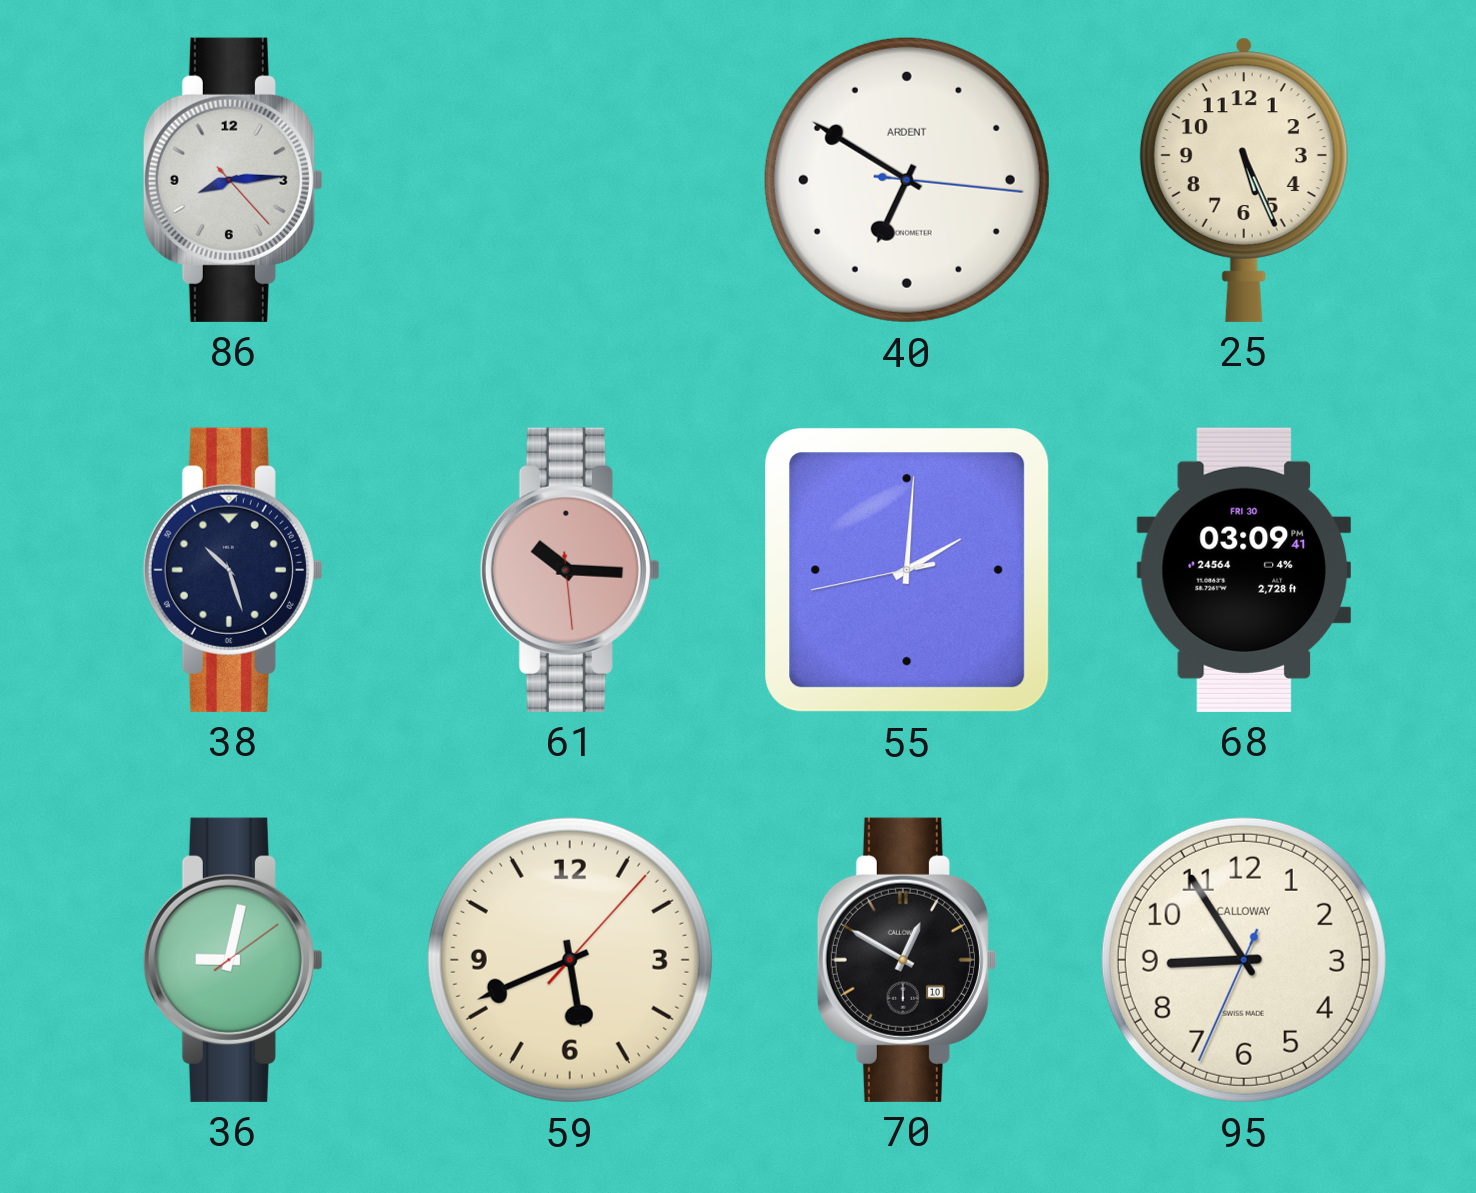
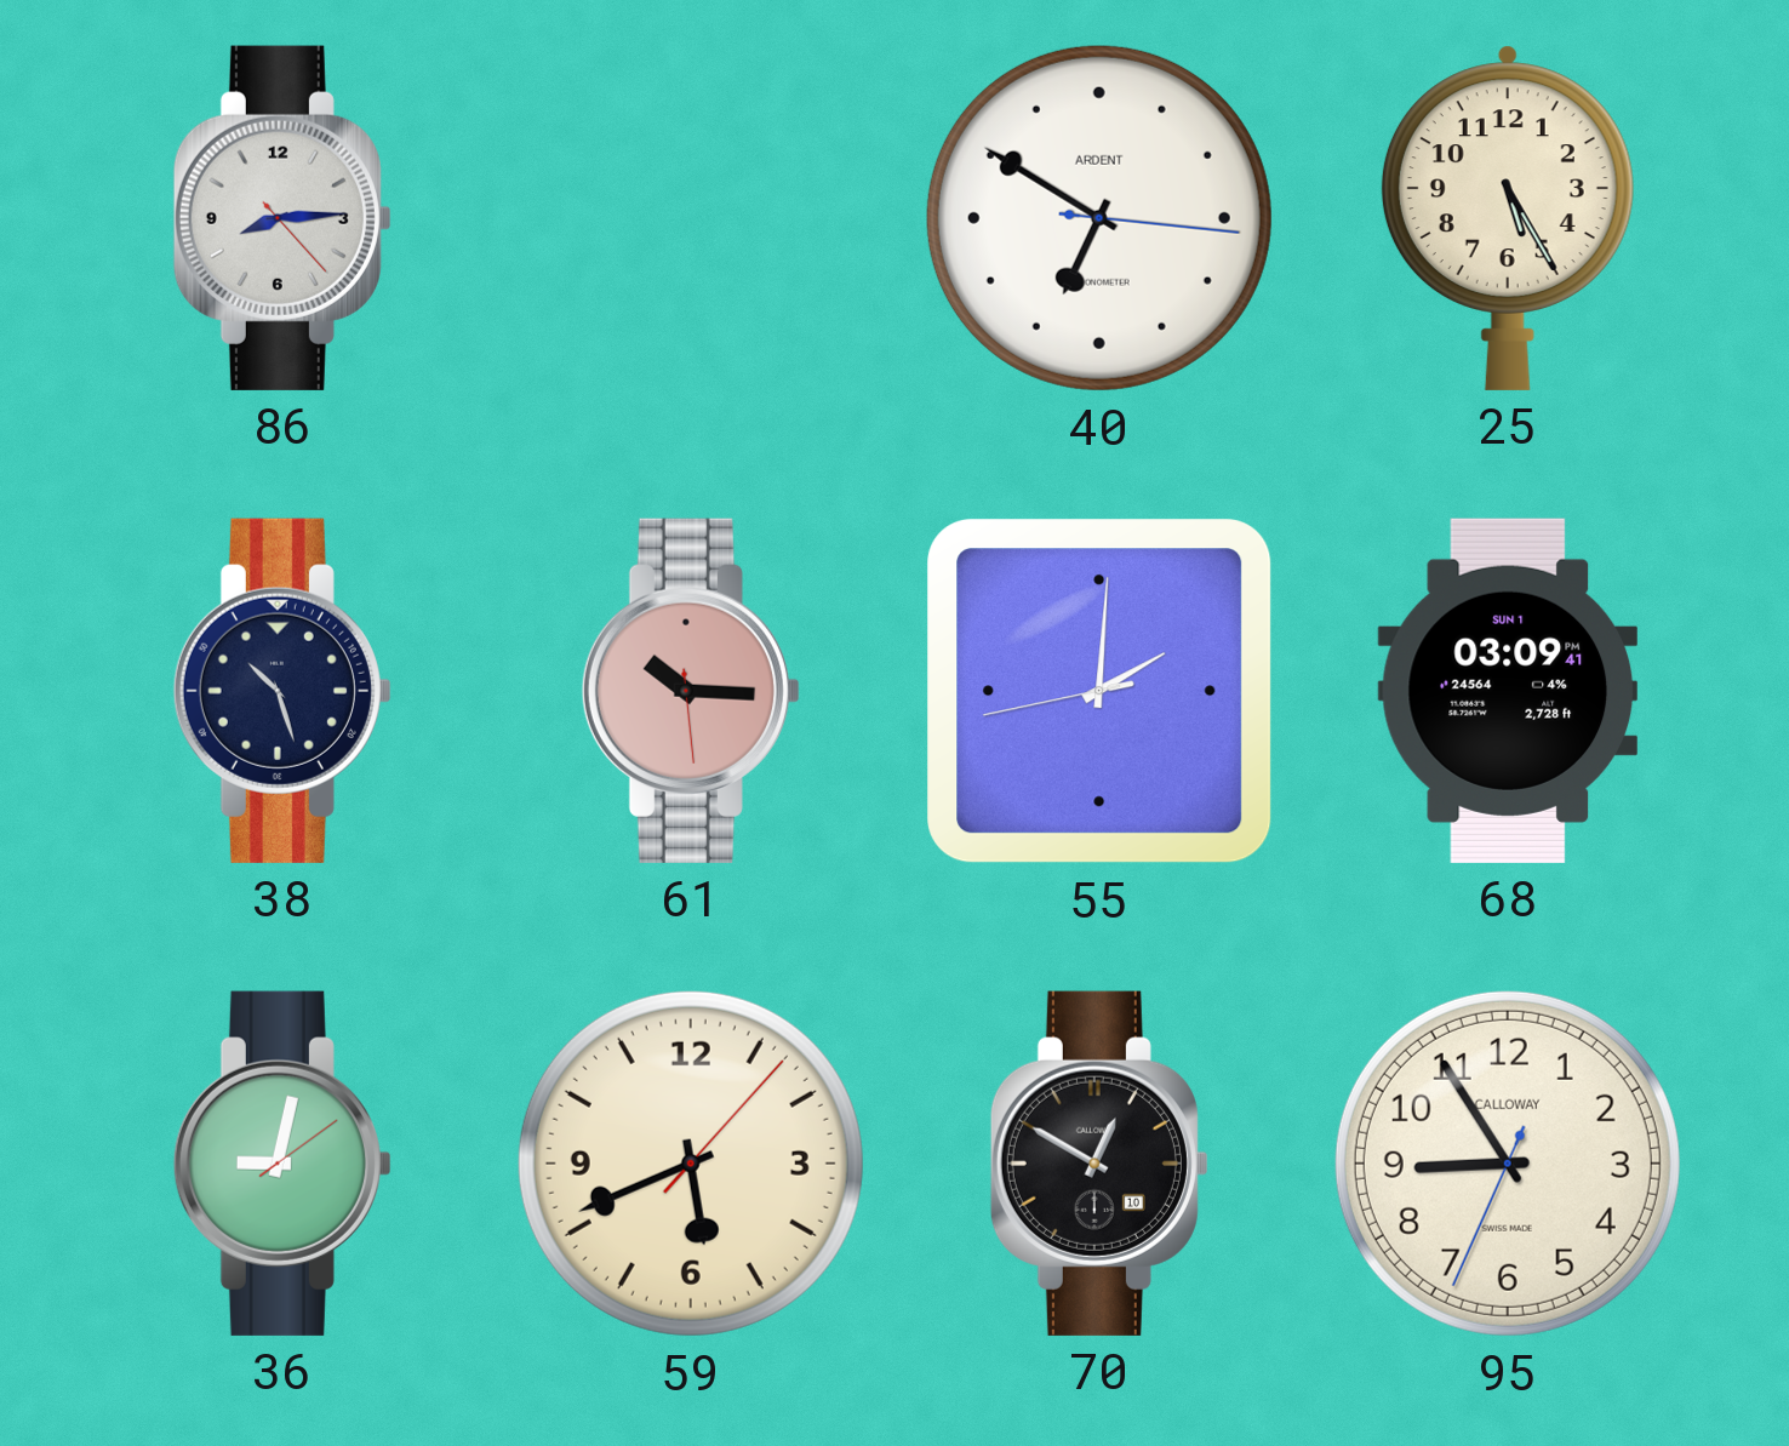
25: 5:26 -> 5:25 (1508, 218)
68 date: FRI 30 -> SUN 1 (1507, 691)
